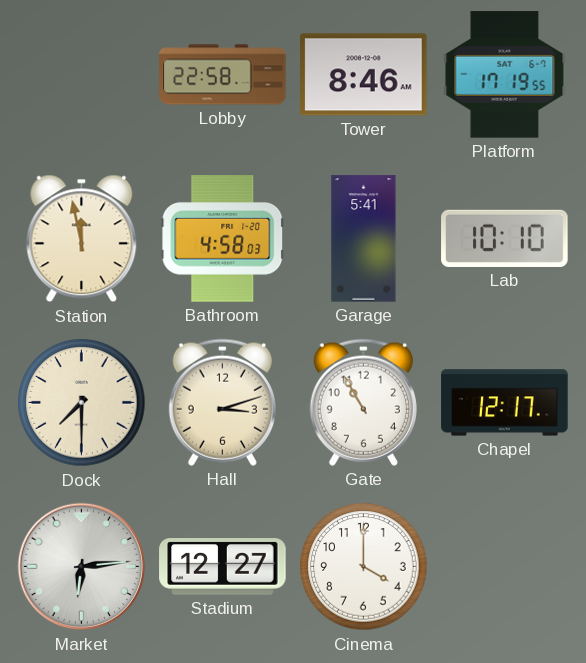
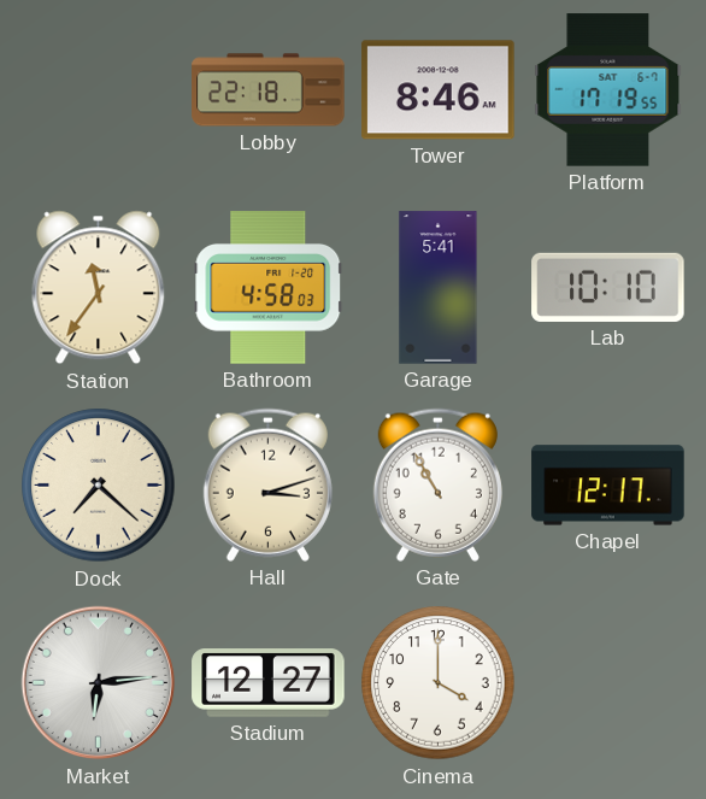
Lobby: 22:58 -> 22:18 (269, 90)
Station: 11:58 -> 11:36 (99, 288)
Dock: 7:30 -> 7:22 (99, 486)
